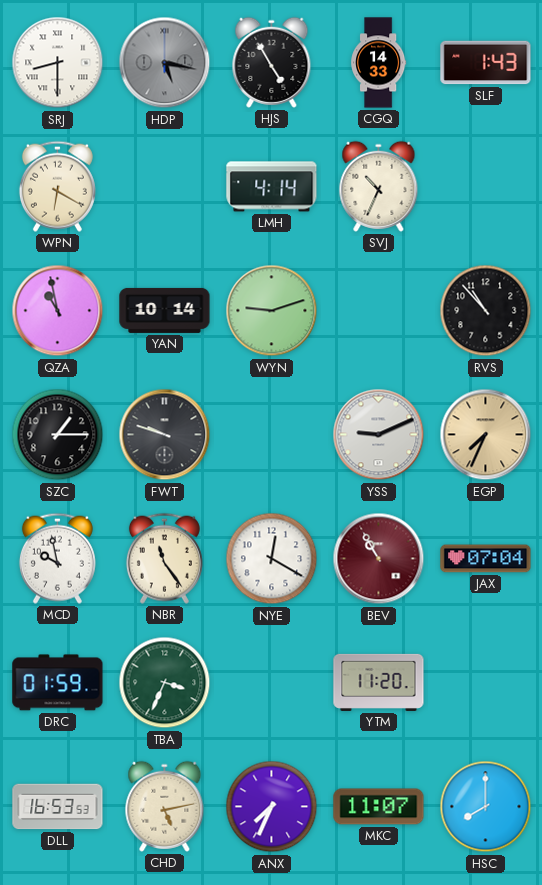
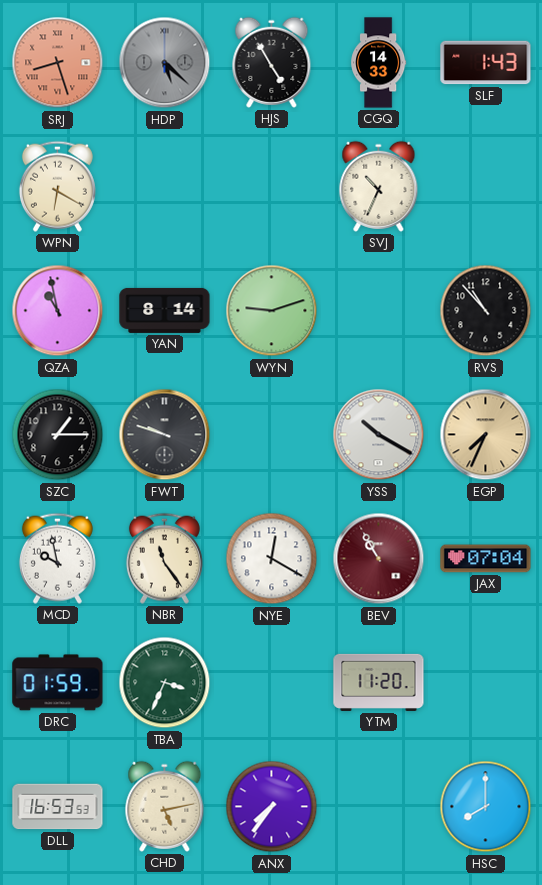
SRJ: 8:30 -> 8:27 (58, 63)
SRJ dial: white -> salmon (58, 63)
HDP: 5:17 -> 5:22 (165, 63)
LMH: 4:14 -> none (272, 187)
YAN: 10:14 -> 8:14 (165, 310)
YSS: 9:11 -> 10:20 (379, 435)
ANX: 7:34 -> 7:36 (272, 807)
MKC: 11:07 -> none (379, 807)
